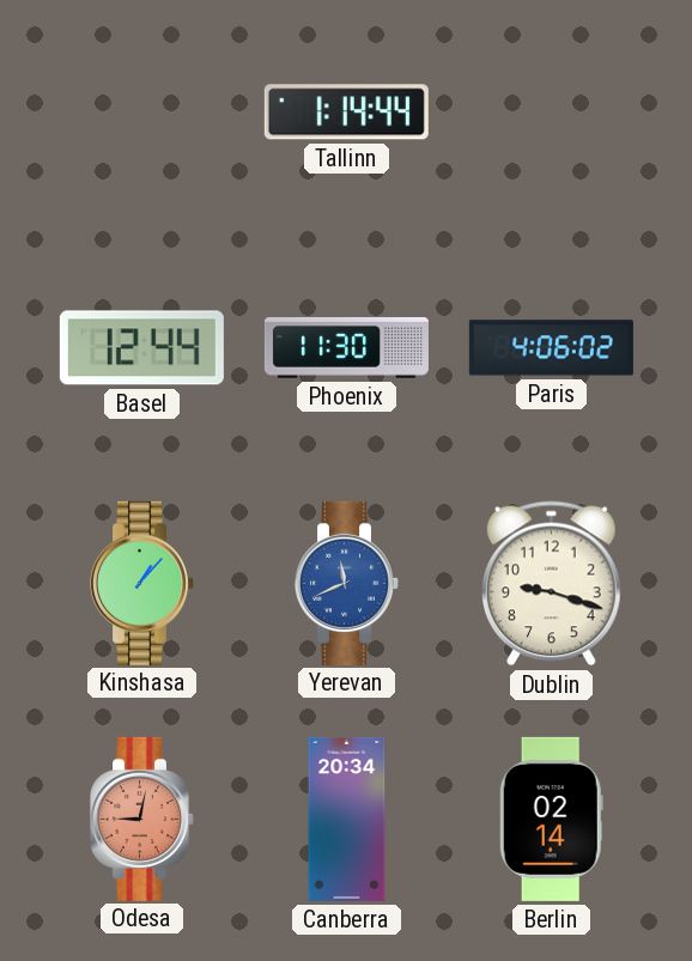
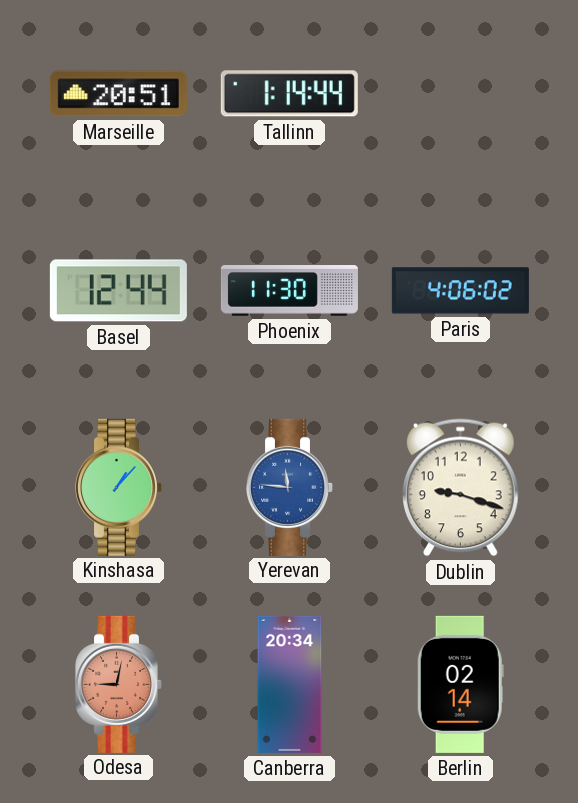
Marseille: none -> 20:51 (118, 94)
Yerevan: 11:41 -> 11:46 (290, 487)
